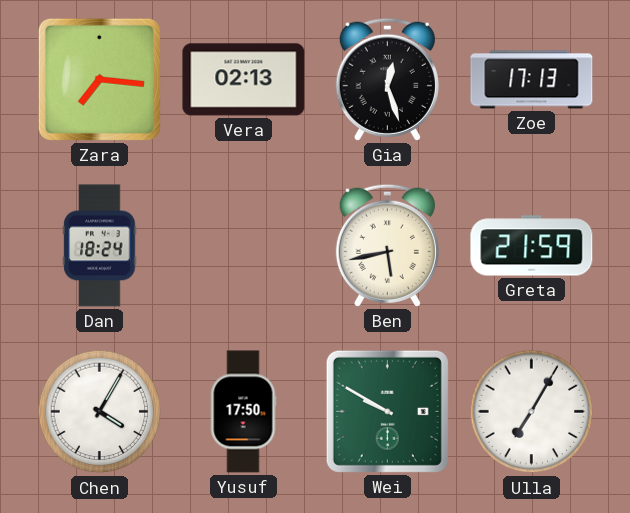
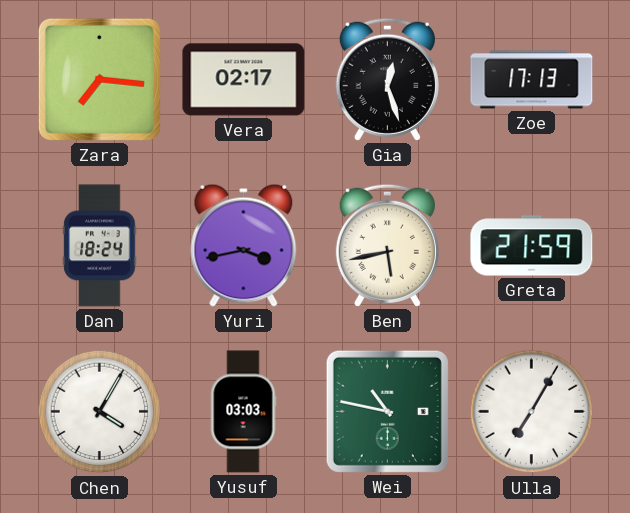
Vera: 02:13 -> 02:17 (244, 80)
Yuri: none -> 3:43 (244, 245)
Yusuf: 17:50 -> 03:03 (243, 412)
Wei: 9:50 -> 10:47 (387, 411)
